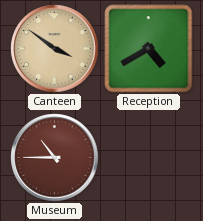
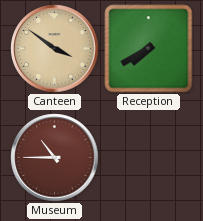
Reception: 4:40 -> 7:40 (149, 49)
